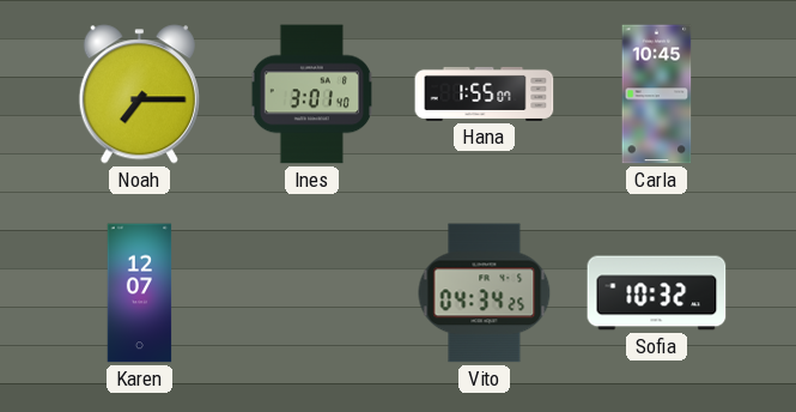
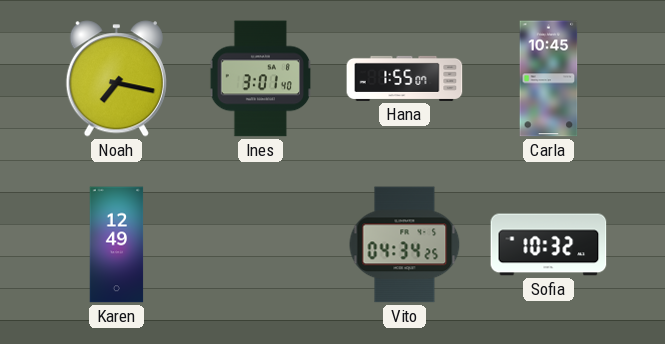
Noah: 7:15 -> 7:17 (116, 79)
Karen: 12:07 -> 12:49 (117, 245)
